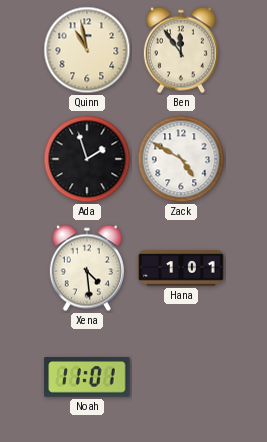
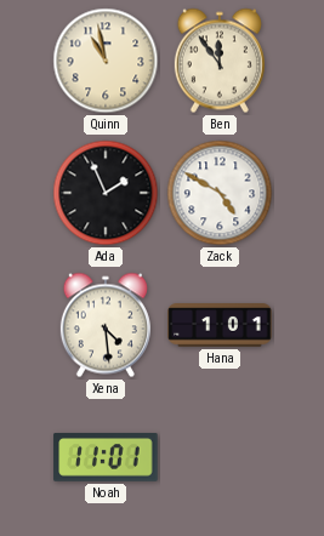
Ada: 1:57 -> 1:56 (106, 193)
